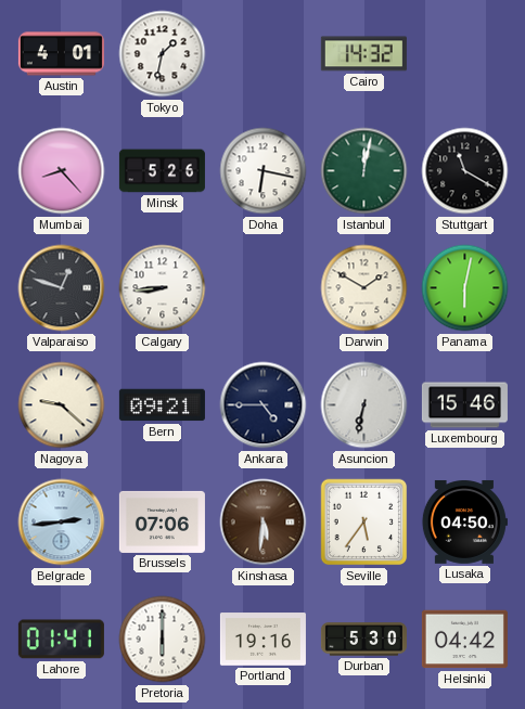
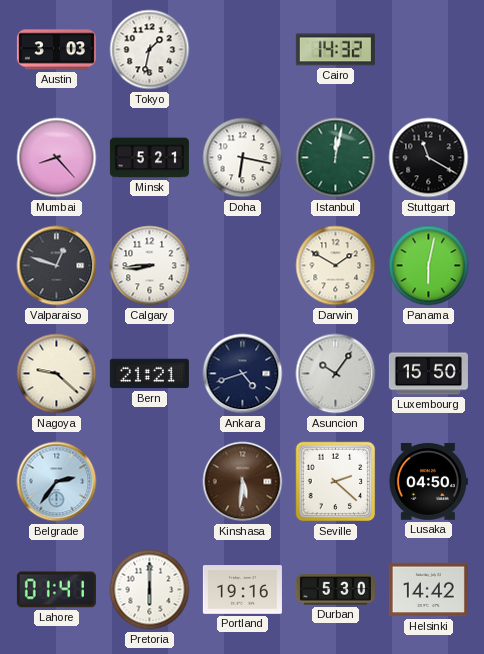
Austin: 4:01 -> 3:03 (56, 50)
Minsk: 5:26 -> 5:21 (149, 158)
Bern: 09:21 -> 21:21 (149, 374)
Ankara: 4:45 -> 4:42 (243, 374)
Asuncion: 6:32 -> 10:06 (336, 374)
Luxembourg: 15:46 -> 15:50 (428, 374)
Belgrade: 2:44 -> 2:36 (57, 482)
Brussels: 07:06 -> none (162, 521)
Seville: 5:36 -> 2:22 (336, 482)
Helsinki: 04:42 -> 14:42 (428, 590)
